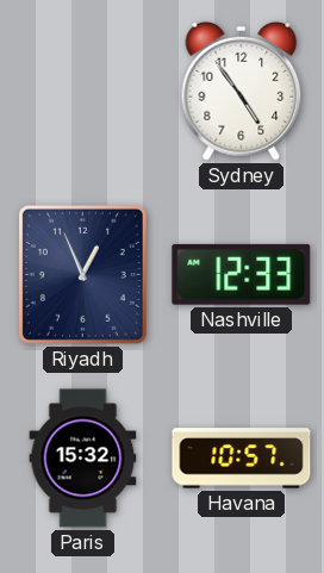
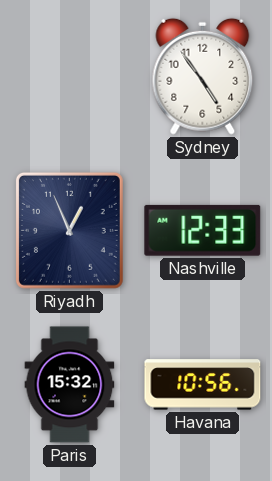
Havana: 10:57 -> 10:56 (203, 385)
